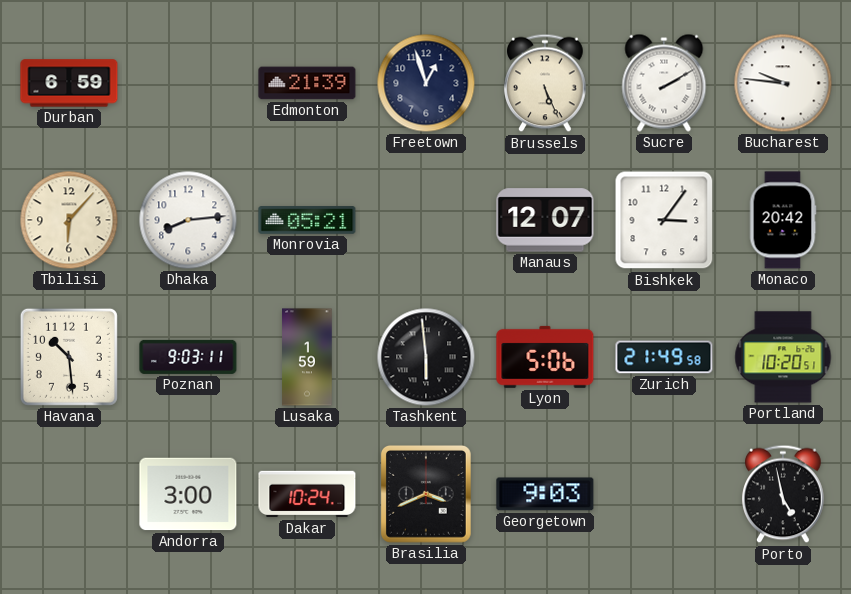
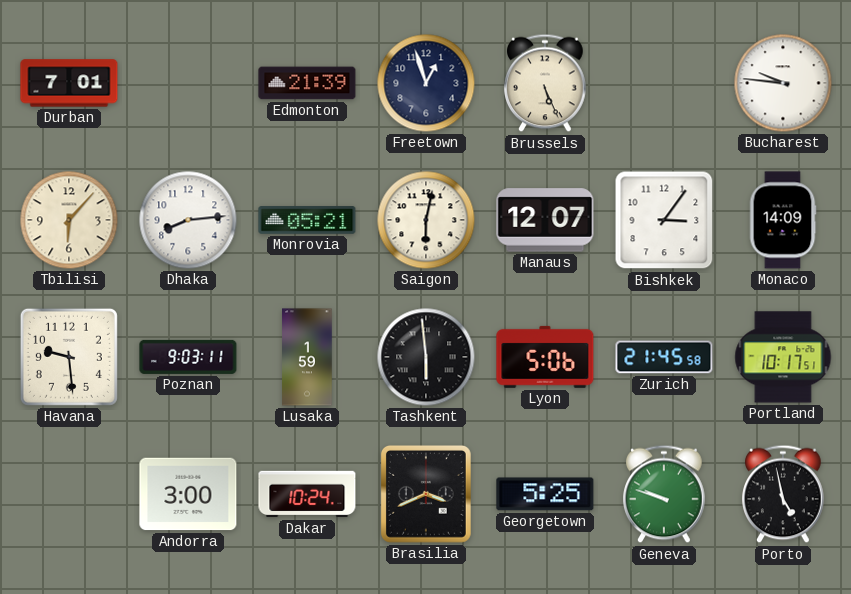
Durban: 6:59 -> 7:01 (69, 83)
Sucre: 2:10 -> none (664, 83)
Saigon: none -> 6:02 (426, 220)
Monaco: 20:42 -> 14:09 (783, 220)
Havana: 10:29 -> 9:29 (69, 357)
Zurich: 21:49 -> 21:45 (664, 357)
Portland: 10:20 -> 10:17 (783, 357)
Georgetown: 9:03 -> 5:25 (545, 494)
Geneva: none -> 9:48 (664, 494)
